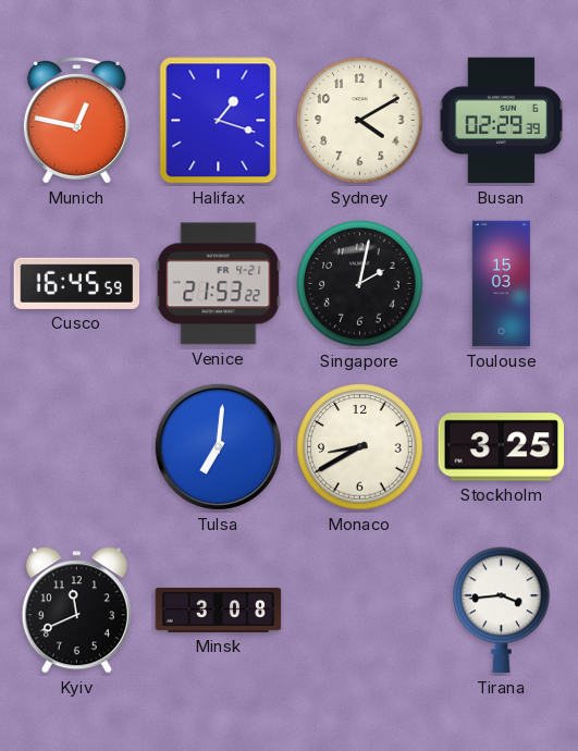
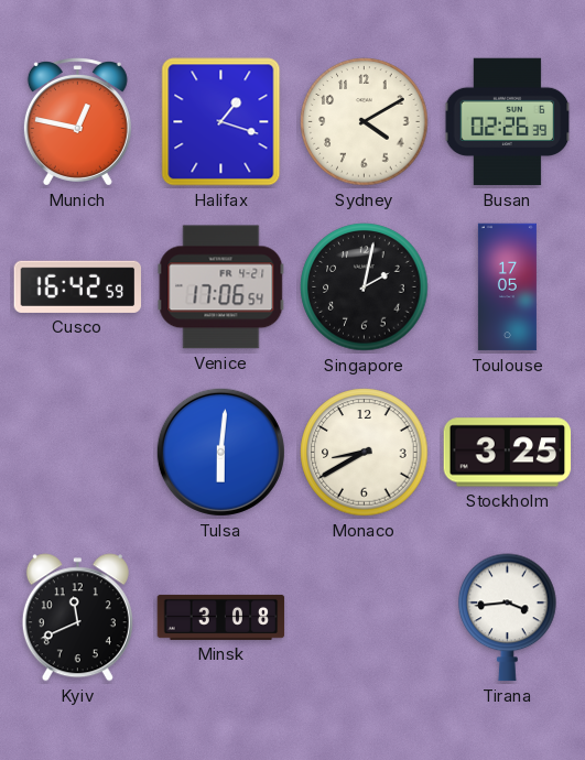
Busan: 02:29 -> 02:26 (508, 122)
Cusco: 16:45 -> 16:42 (78, 286)
Venice: 21:53 -> 17:06 (221, 287)
Toulouse: 15:03 -> 17:05 (507, 287)
Tulsa: 7:01 -> 6:01 (220, 452)
